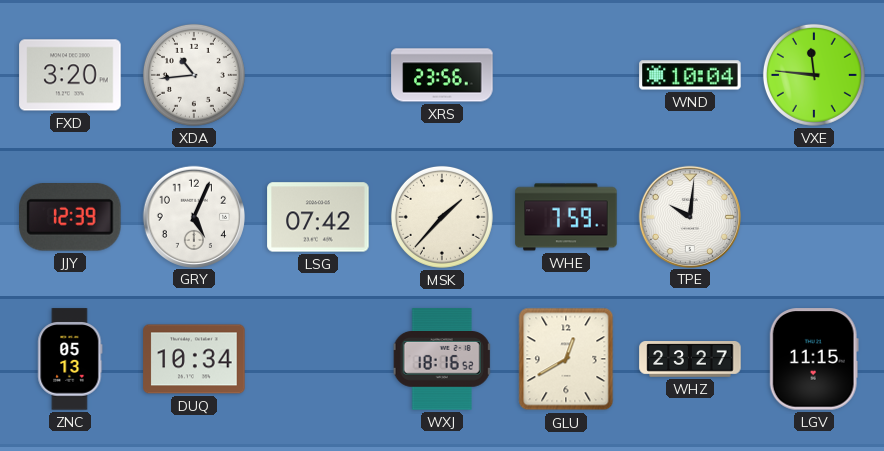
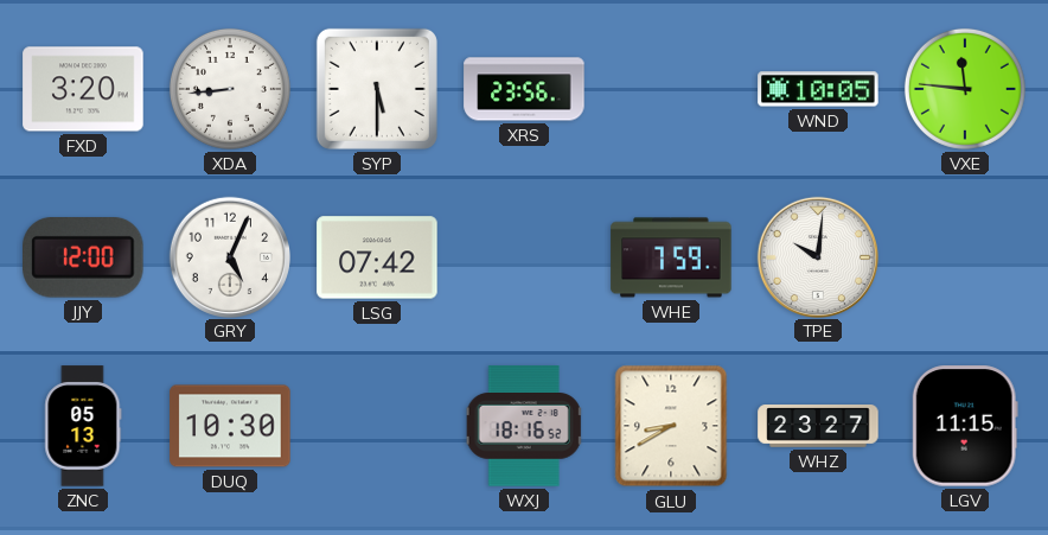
XDA: 10:44 -> 8:44 (230, 89)
SYP: none -> 5:30 (377, 89)
WND: 10:04 -> 10:05 (818, 89)
JJY: 12:39 -> 12:00 (84, 259)
MSK: 1:37 -> none (442, 217)
DUQ: 10:34 -> 10:30 (230, 426)
GLU: 12:40 -> 8:40 (671, 426)
